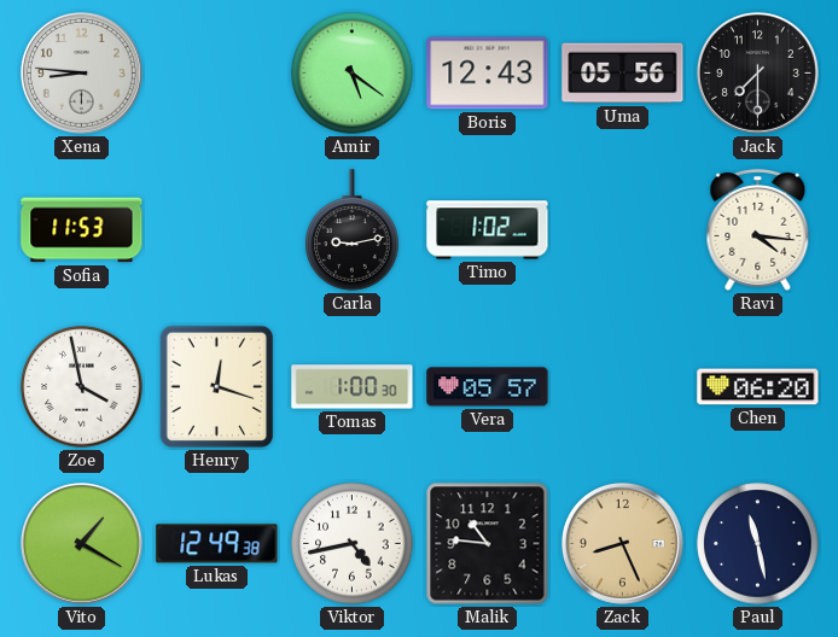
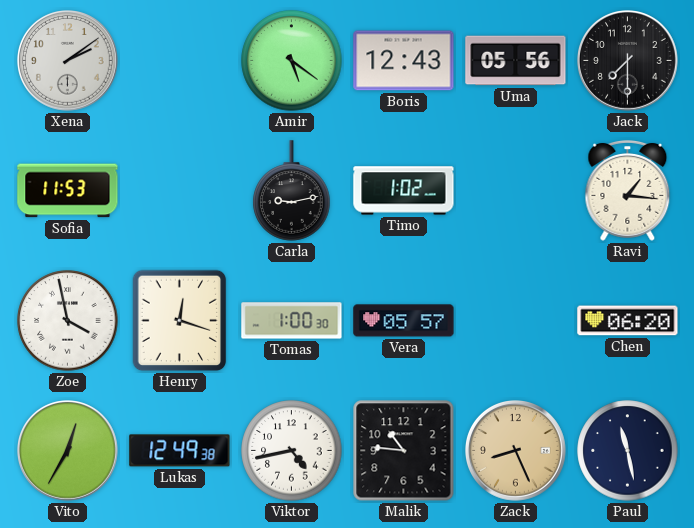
Xena: 8:46 -> 2:09 (68, 61)
Ravi: 4:16 -> 1:16 (628, 190)
Vito: 1:20 -> 12:35 (68, 451)
